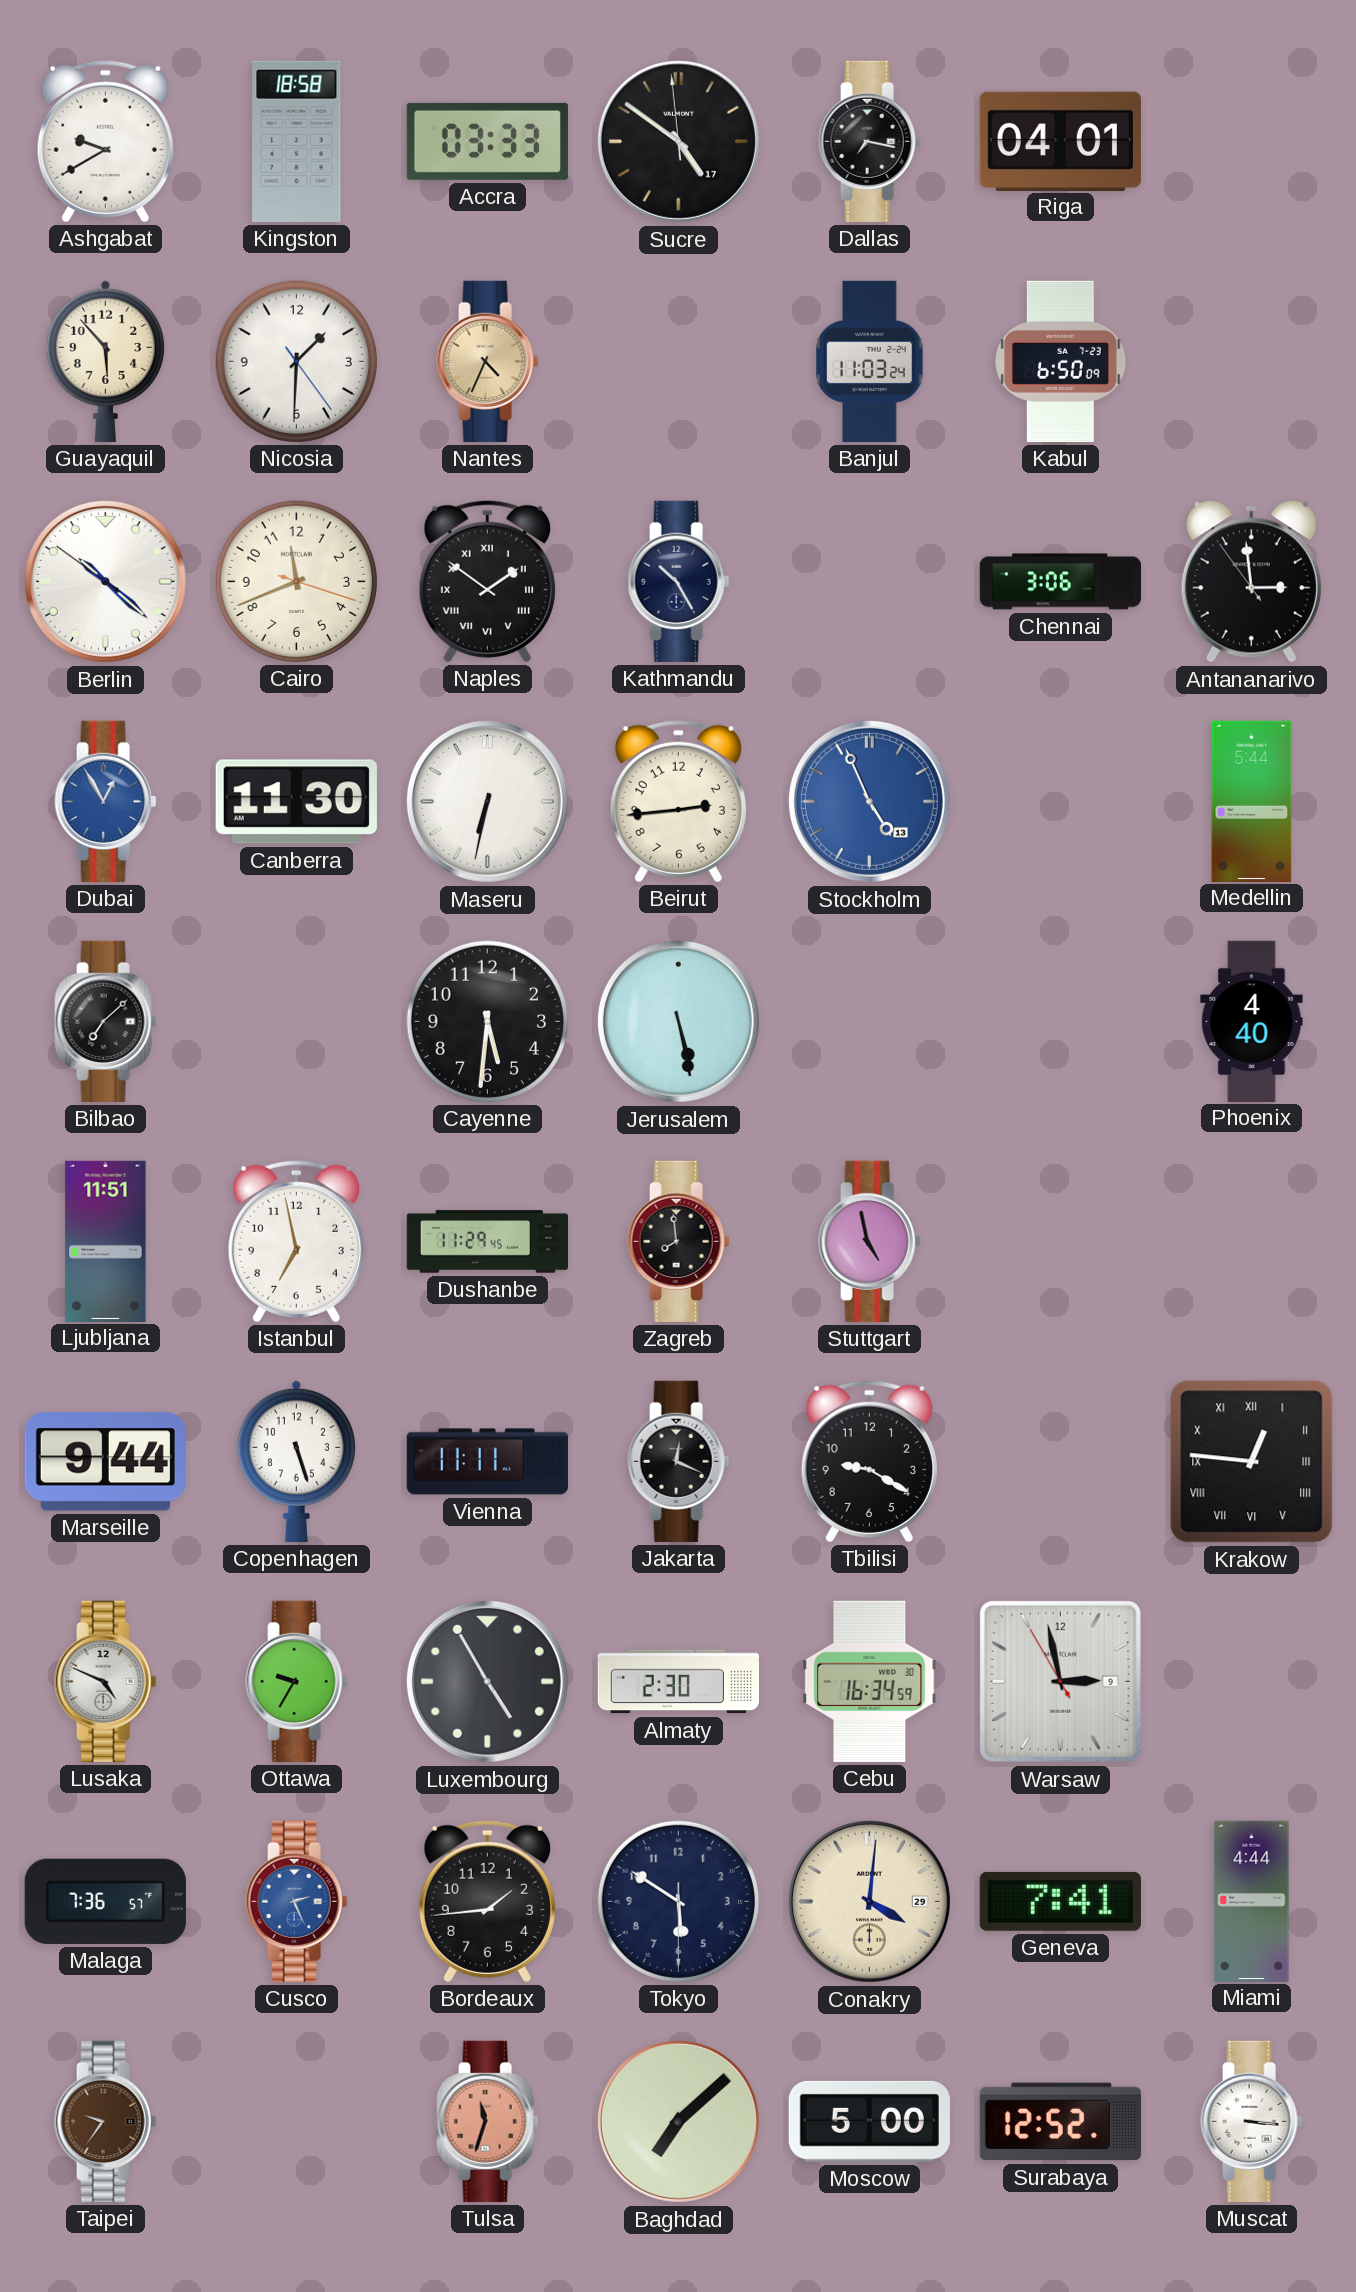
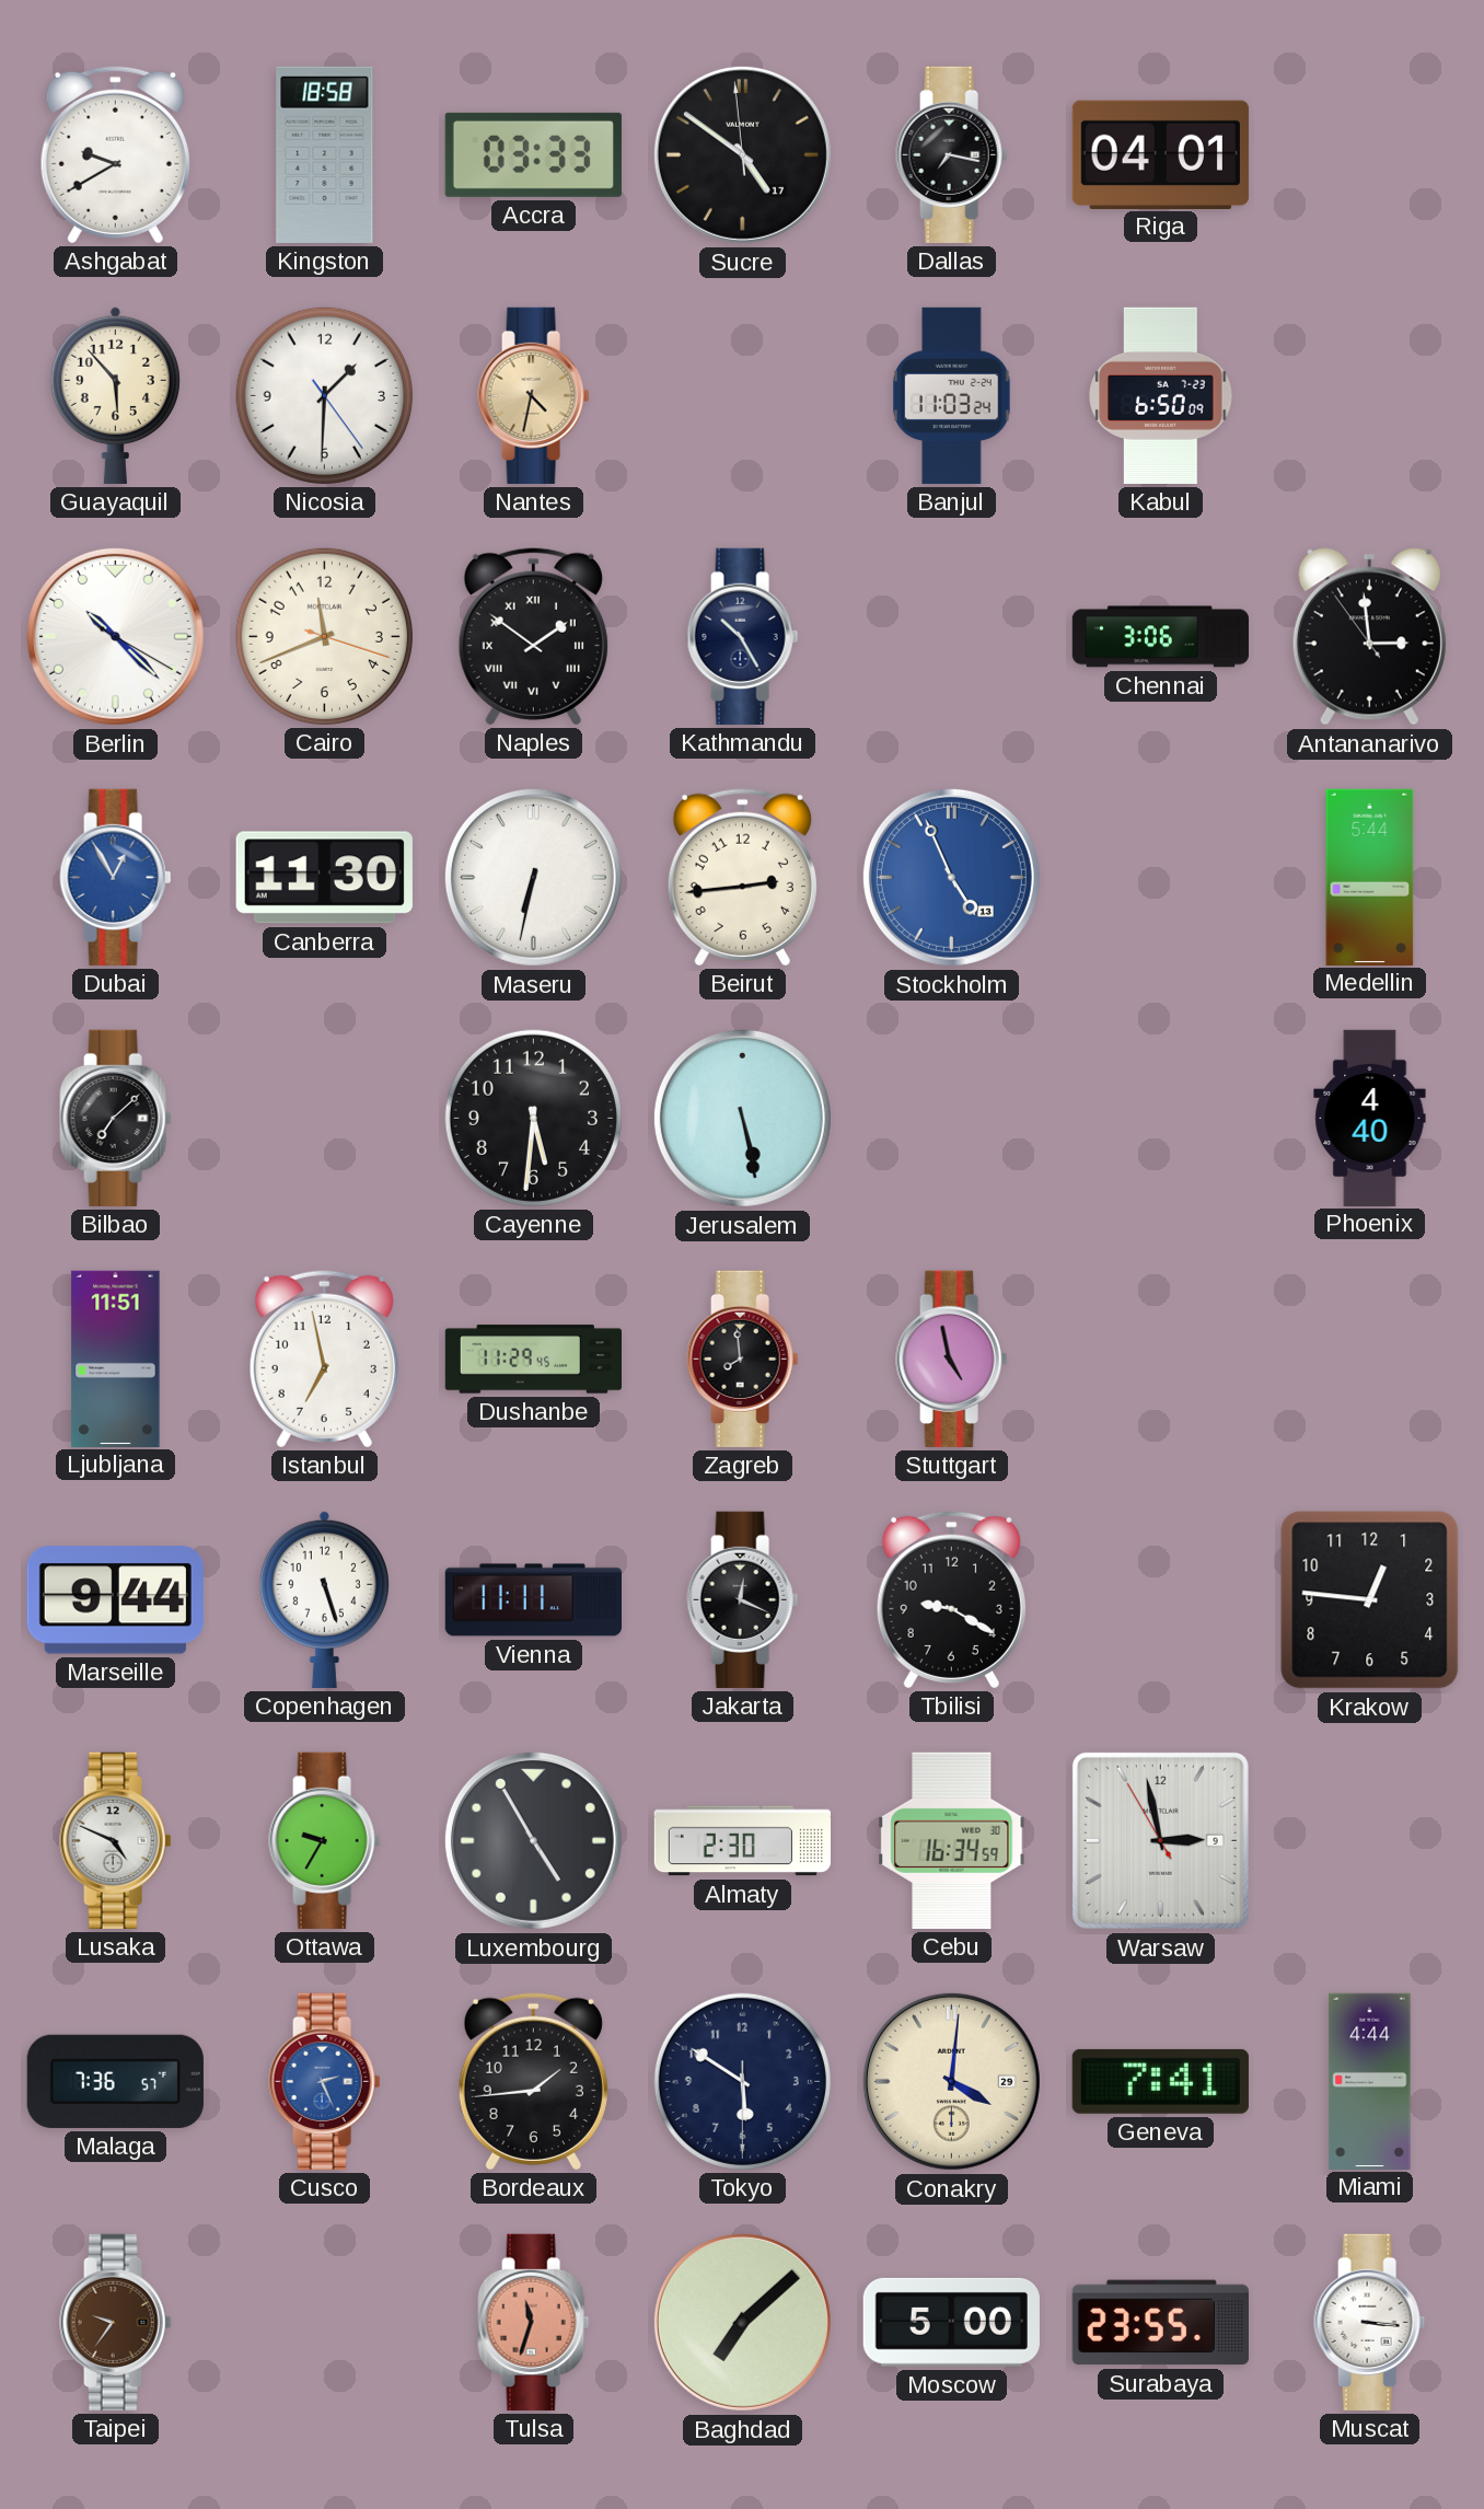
Nantes: 4:34 -> 4:32 (534, 395)
Berlin: 10:21 -> 10:22 (115, 636)
Krakow numerals: Roman -> Arabic (1370, 1600)
Surabaya: 12:52 -> 23:55 (1160, 2323)
